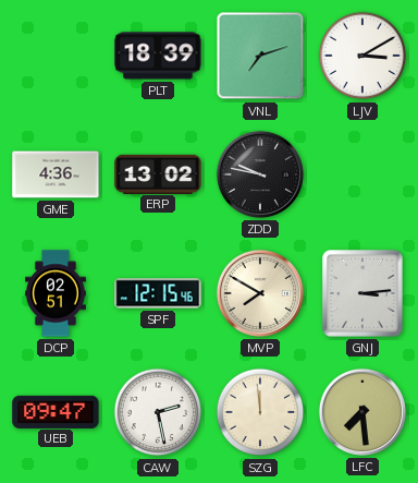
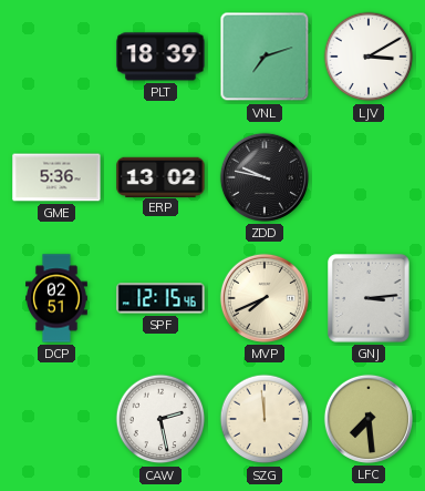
GME: 4:36 -> 5:36 (56, 177)
MVP: 7:50 -> 7:41 (265, 298)
UEB: 09:47 -> none (56, 411)
